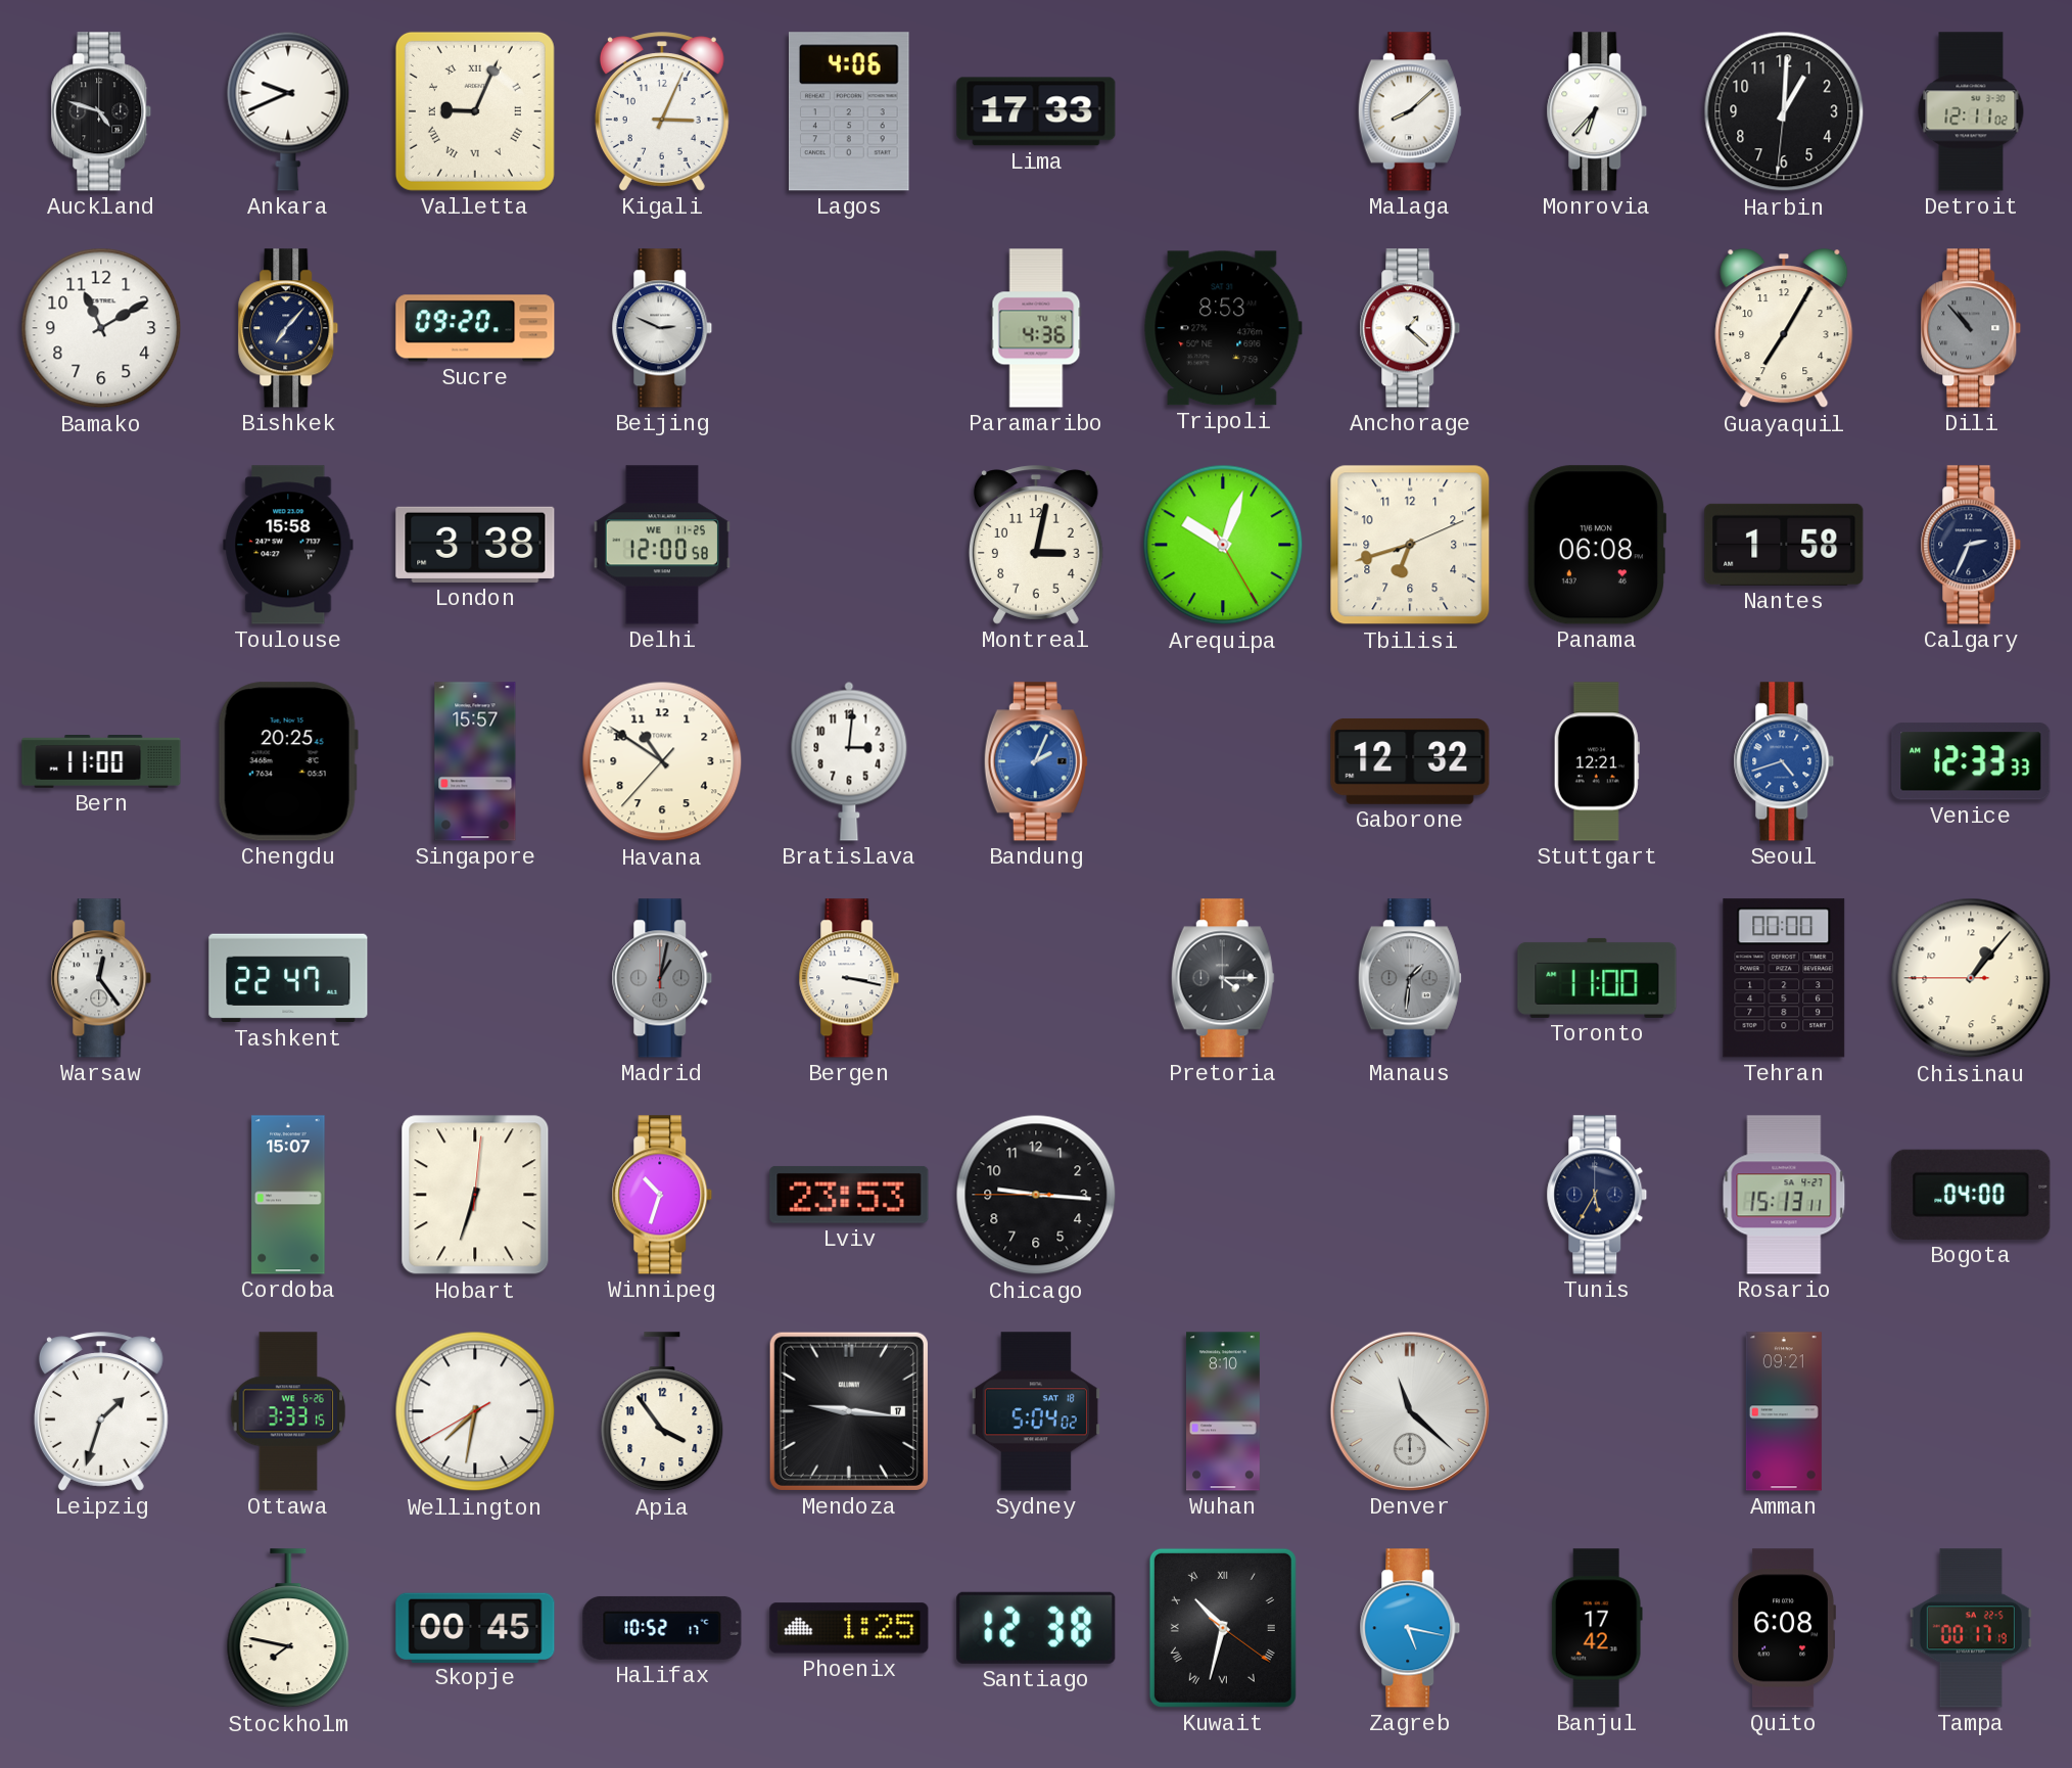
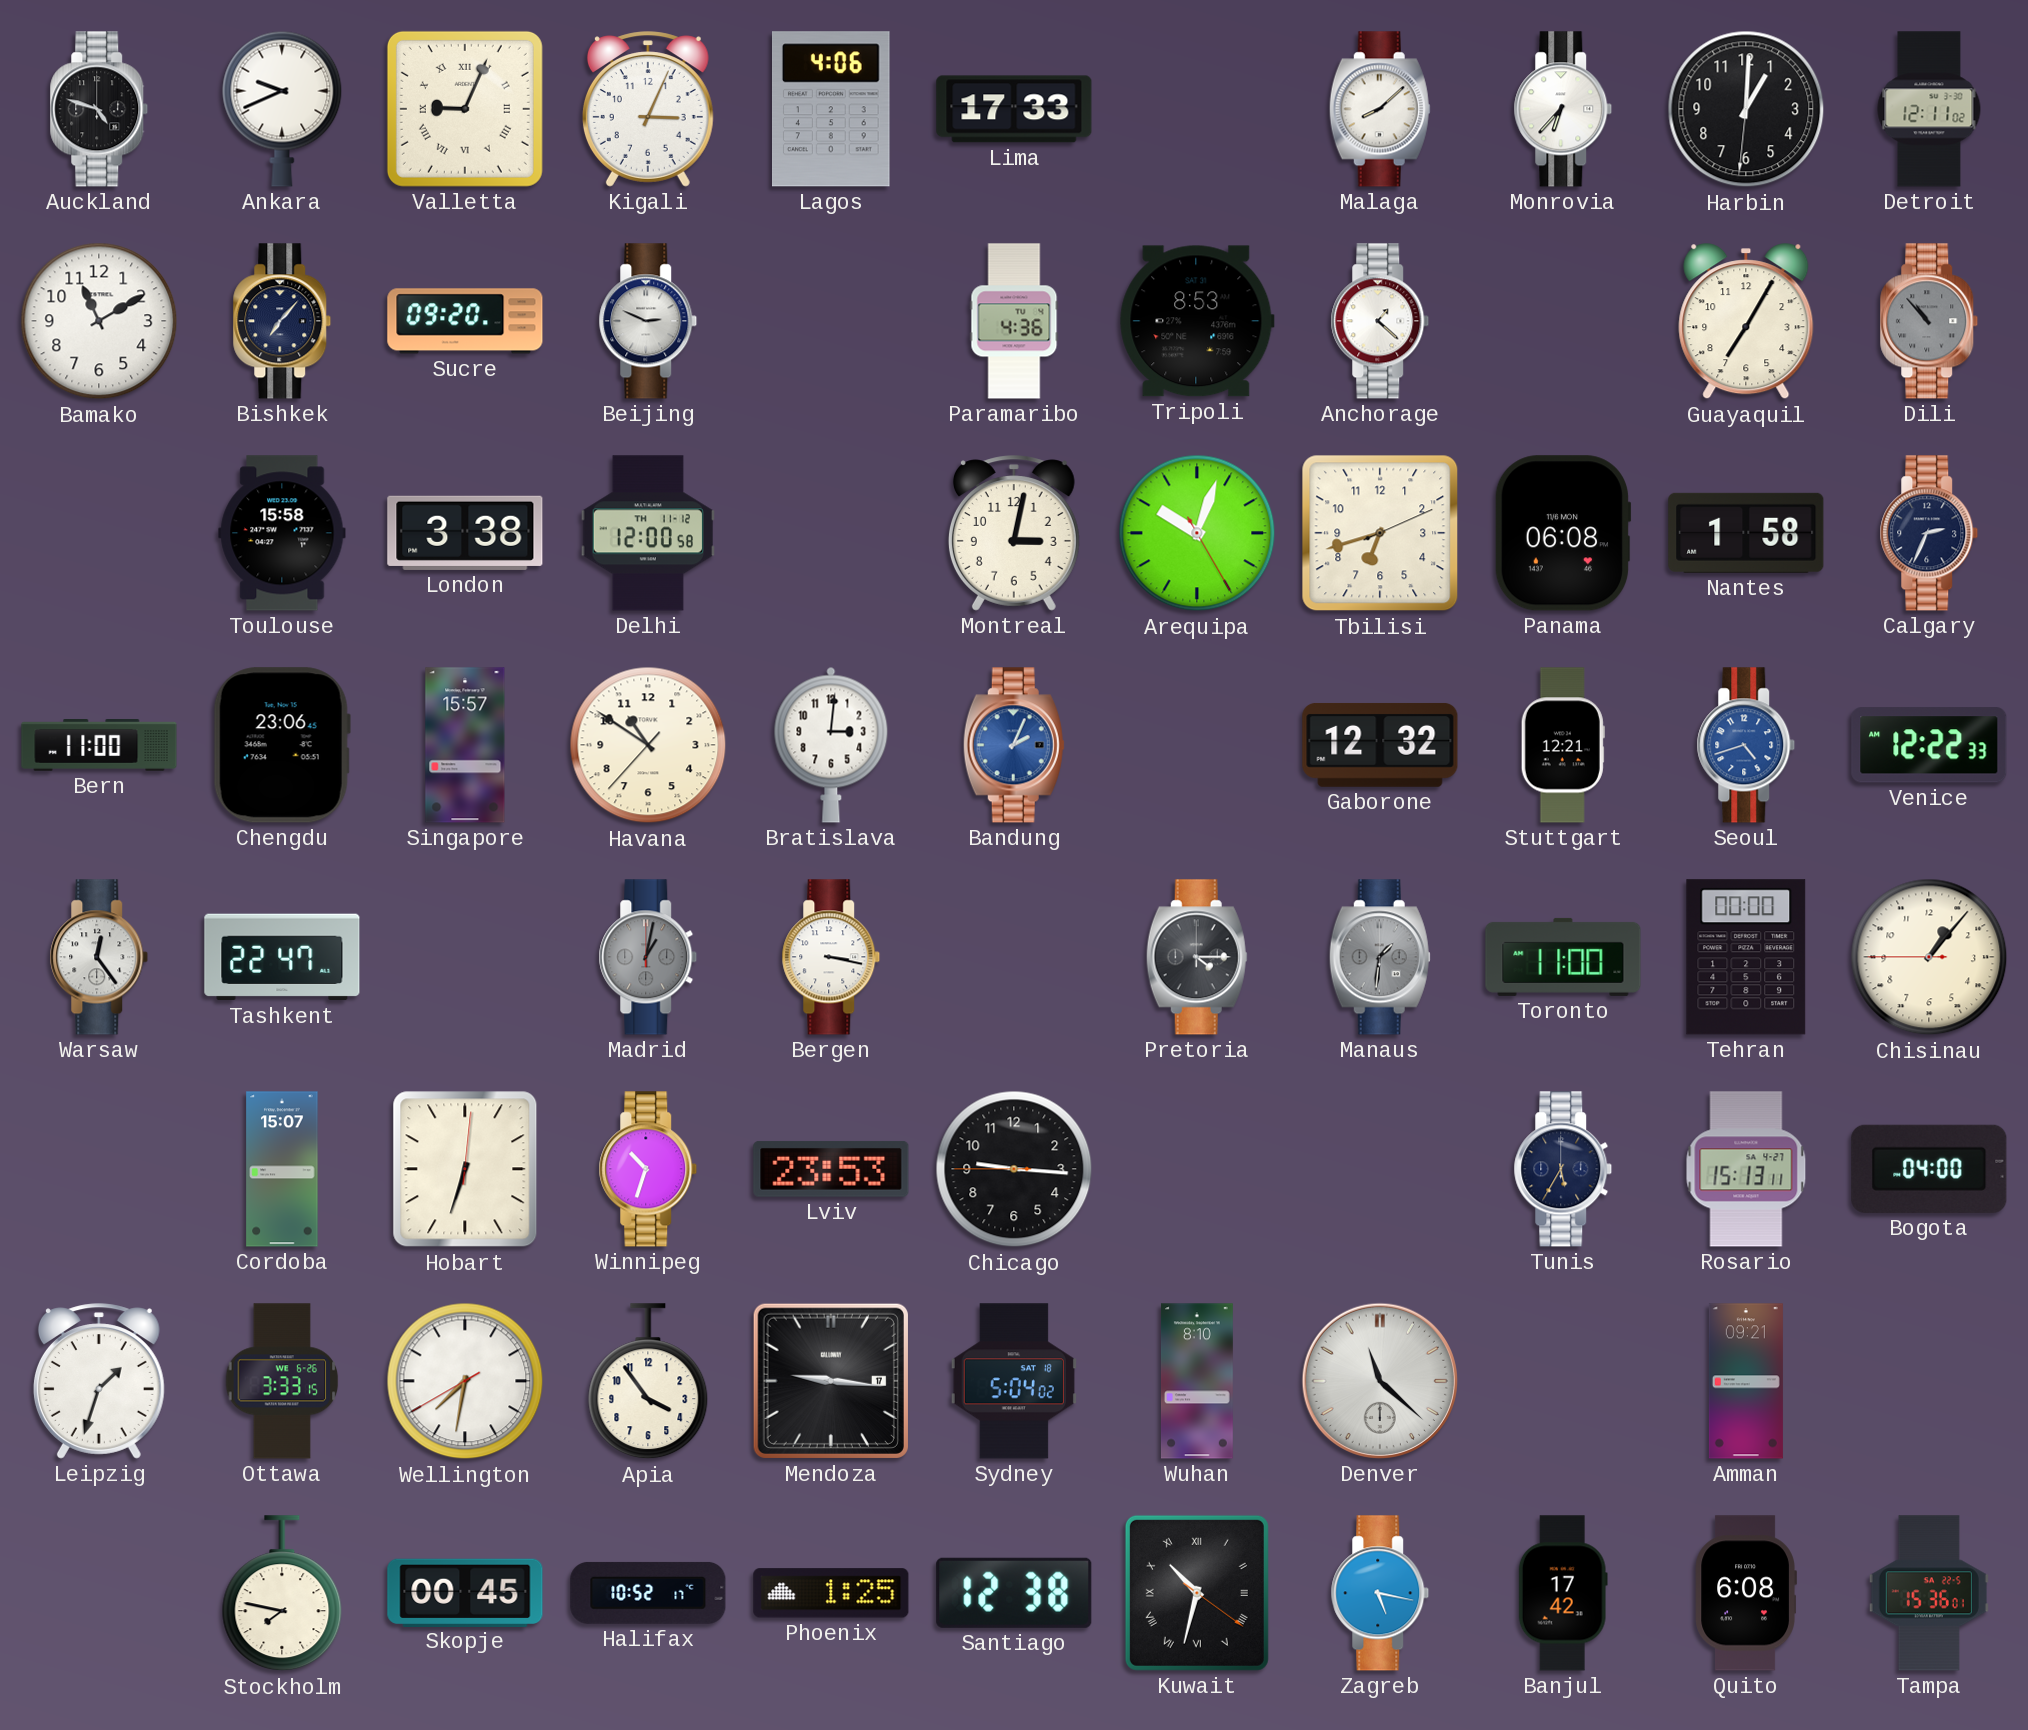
Delhi date: WE 11-25 -> TH 11-12 (648, 533)
Chengdu: 20:25 -> 23:06 (282, 745)
Venice: 12:33 -> 12:22 (1929, 745)
Tampa: 00:17 -> 15:36 (1929, 1593)
